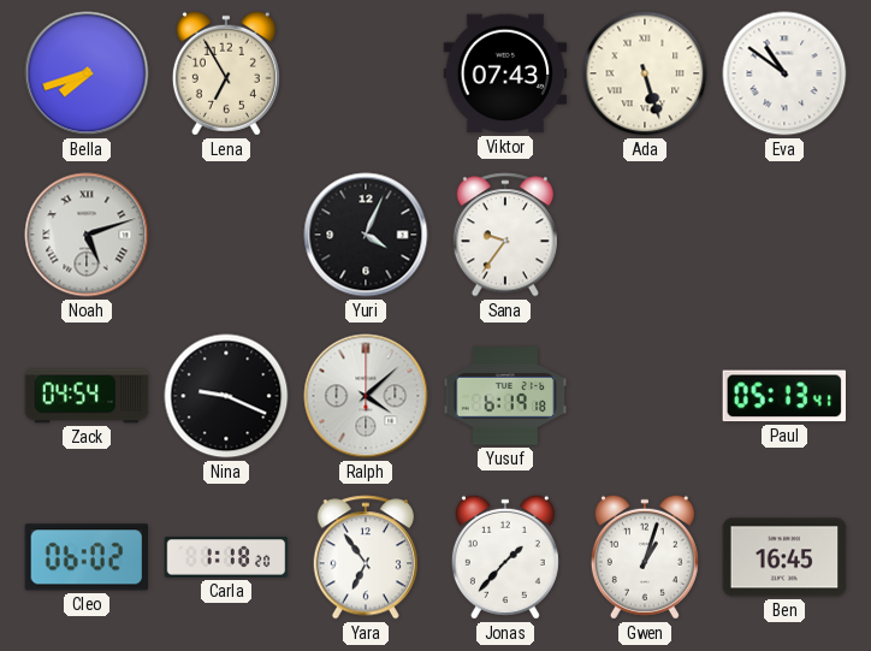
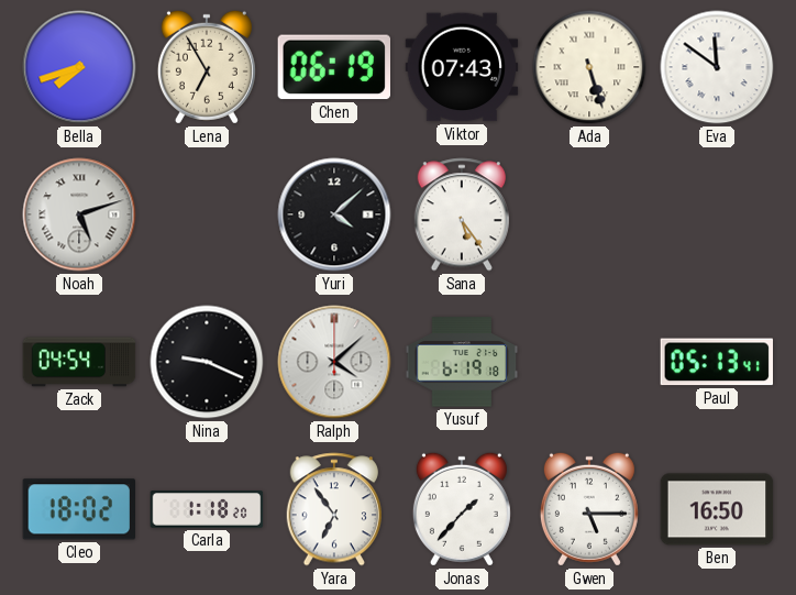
Chen: none -> 06:19 (333, 67)
Eva: 10:51 -> 11:51 (717, 67)
Yuri: 4:04 -> 4:08 (334, 214)
Sana: 9:36 -> 5:24 (461, 214)
Cleo: 06:02 -> 18:02 (78, 509)
Gwen: 1:03 -> 5:15 (589, 509)
Ben: 16:45 -> 16:50 (717, 509)
